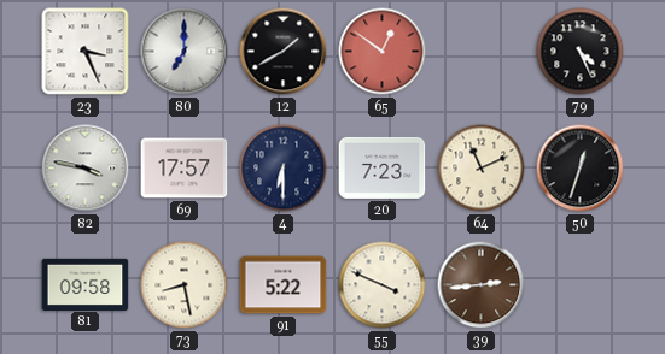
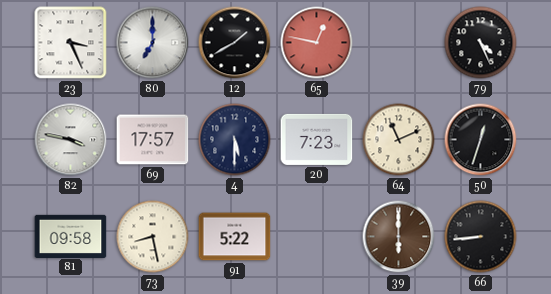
65: 12:51 -> 12:47 (317, 43)
4: 6:30 -> 5:30 (235, 140)
55: 3:49 -> none (383, 285)
39: 2:44 -> 6:00 (399, 237)
66: none -> 8:44 (481, 237)
